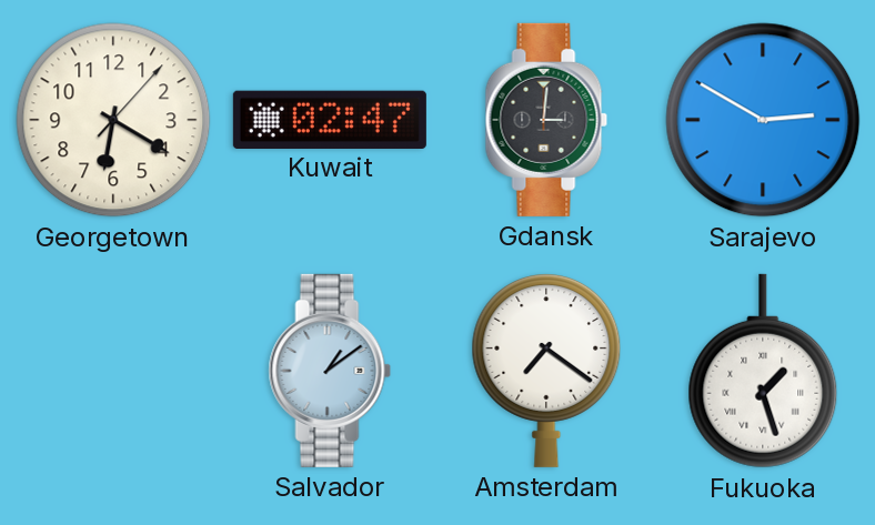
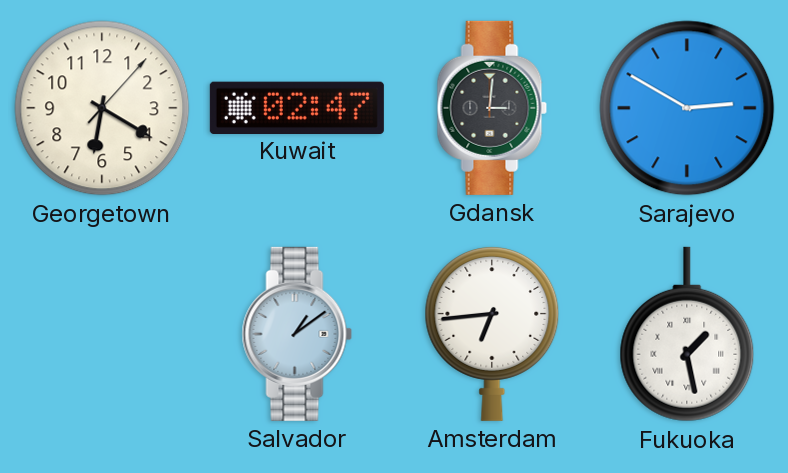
Amsterdam: 7:21 -> 6:44 (492, 333)
Fukuoka: 1:27 -> 1:28 (687, 334)
